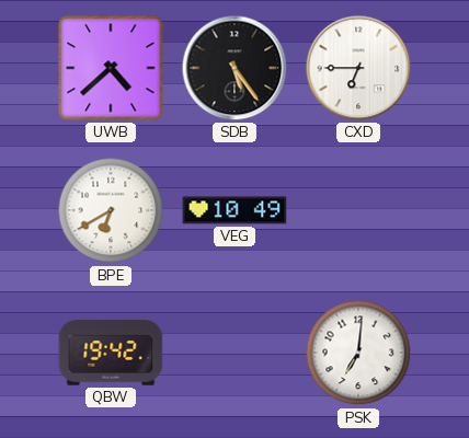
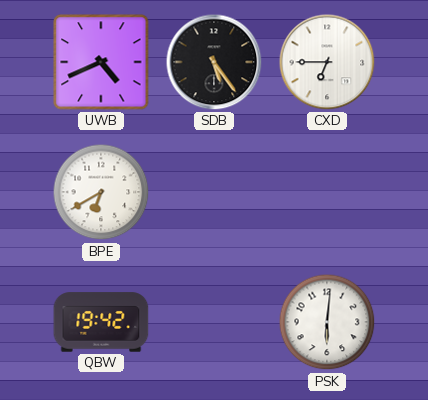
UWB: 4:38 -> 4:41 (101, 62)
VEG: 10:49 -> none (234, 210)
PSK: 7:01 -> 6:01 (327, 322)
